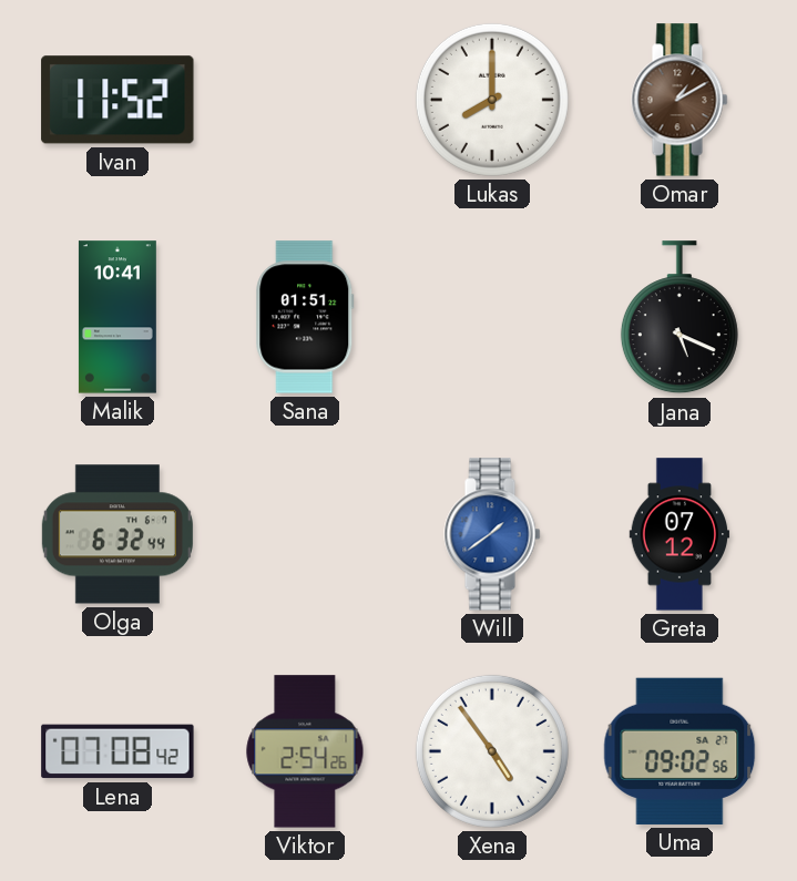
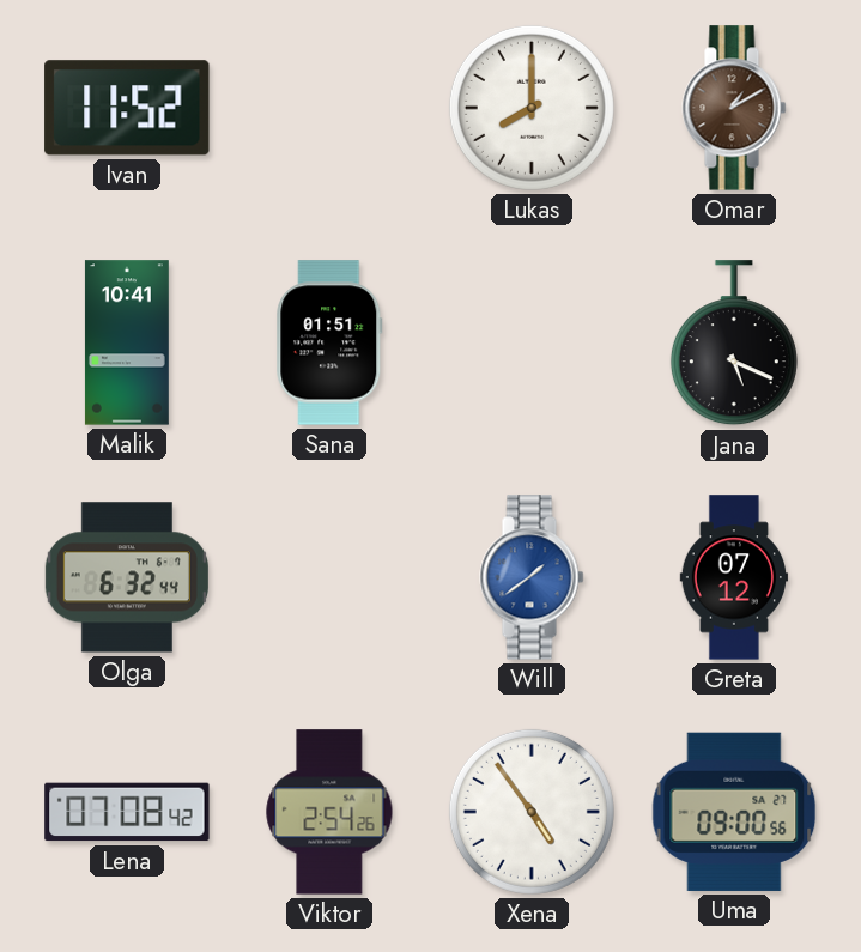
Uma: 09:02 -> 09:00 (734, 812)
